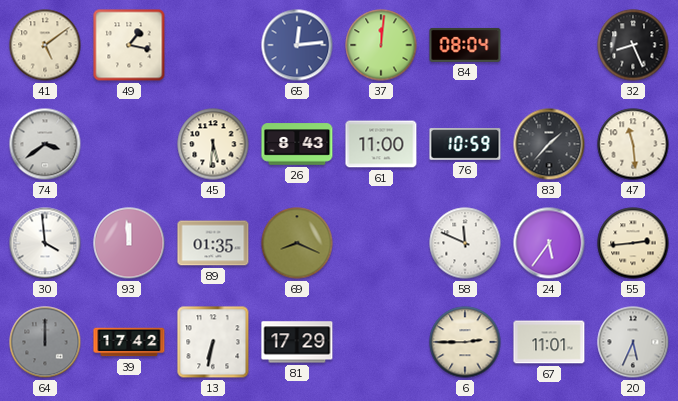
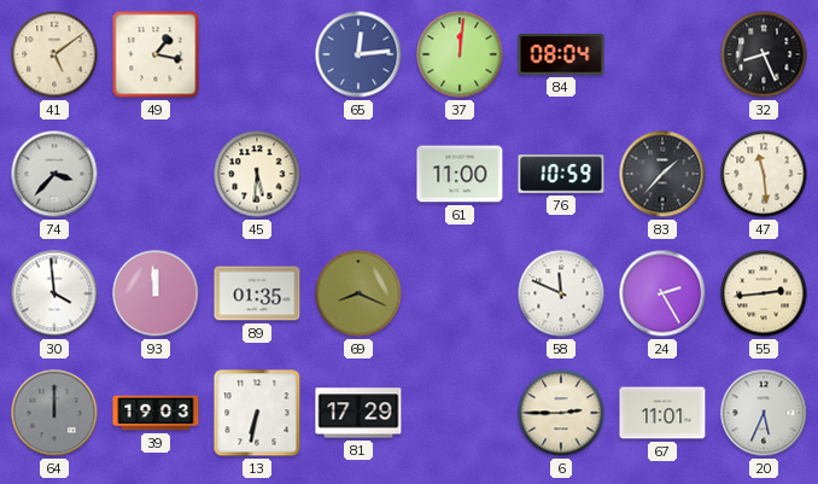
74: 3:39 -> 3:37 (54, 174)
26: 8:43 -> none (297, 144)
24: 5:36 -> 2:25 (662, 293)
39: 17:42 -> 19:03 (156, 413)
